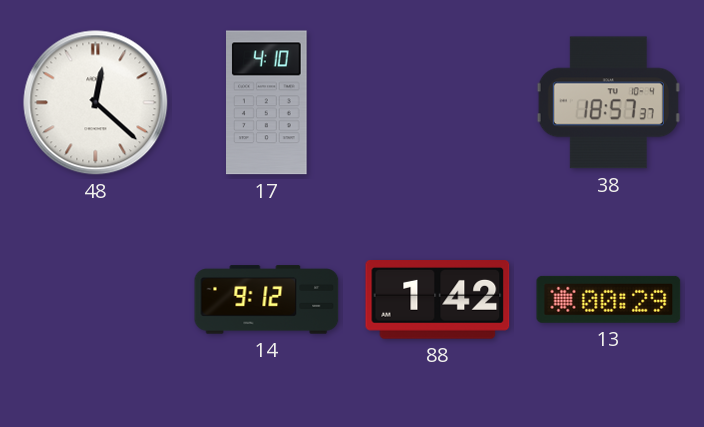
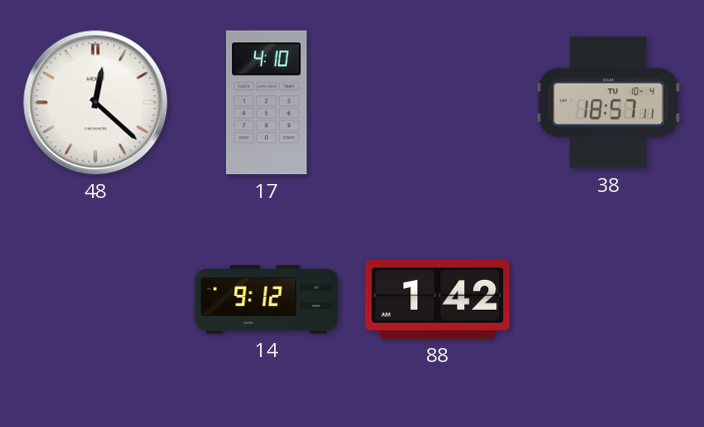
38: 18:57:37 -> 18:57:11 (608, 103)
13: 00:29 -> none (609, 299)
